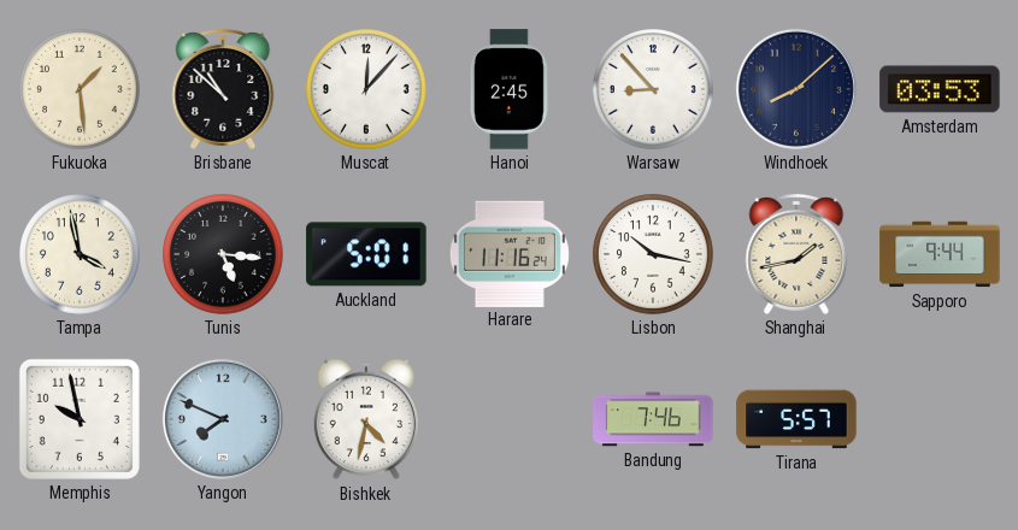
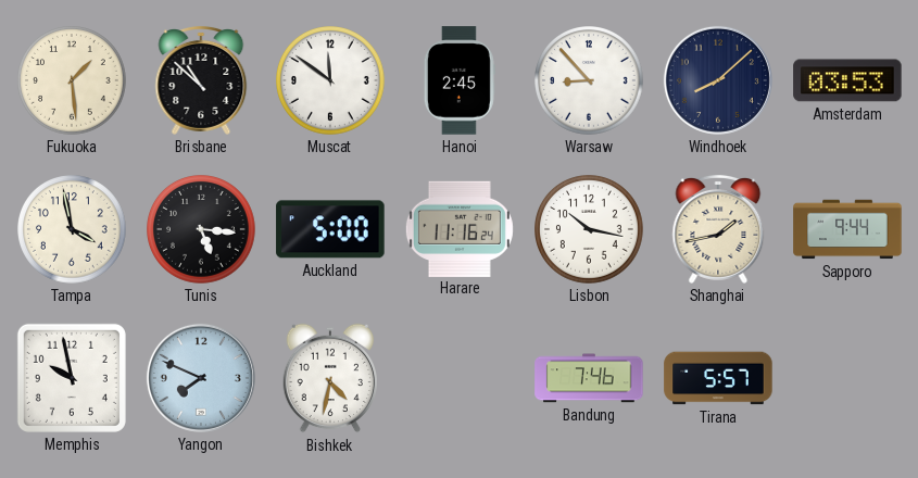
Muscat: 12:07 -> 11:51 (331, 81)
Auckland: 5:01 -> 5:00 (330, 229)
